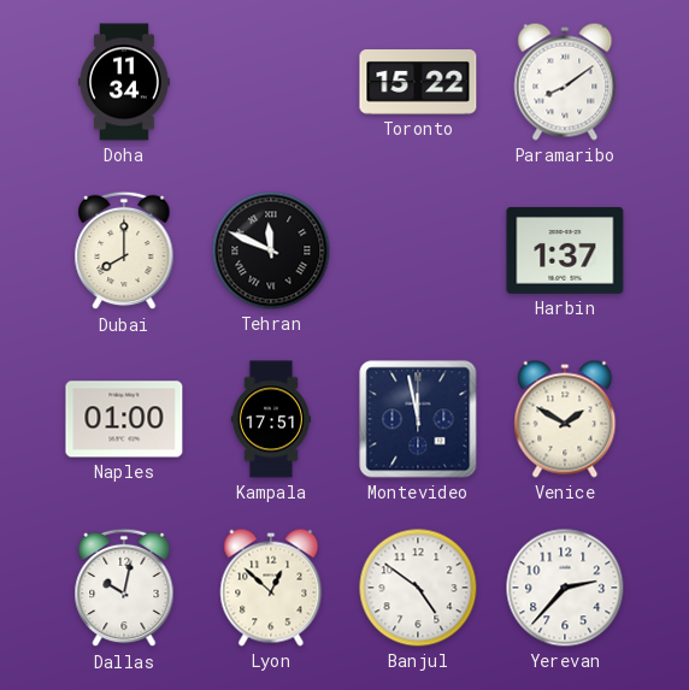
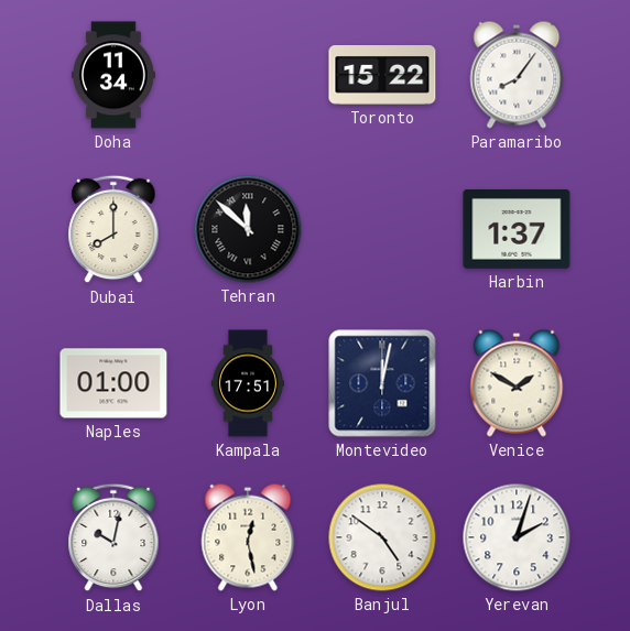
Paramaribo: 8:09 -> 8:06 (517, 75)
Tehran: 11:49 -> 11:52 (248, 229)
Montevideo: 11:58 -> 12:02 (382, 383)
Lyon: 12:52 -> 12:28 (248, 537)
Yerevan: 2:37 -> 2:03 (517, 537)
